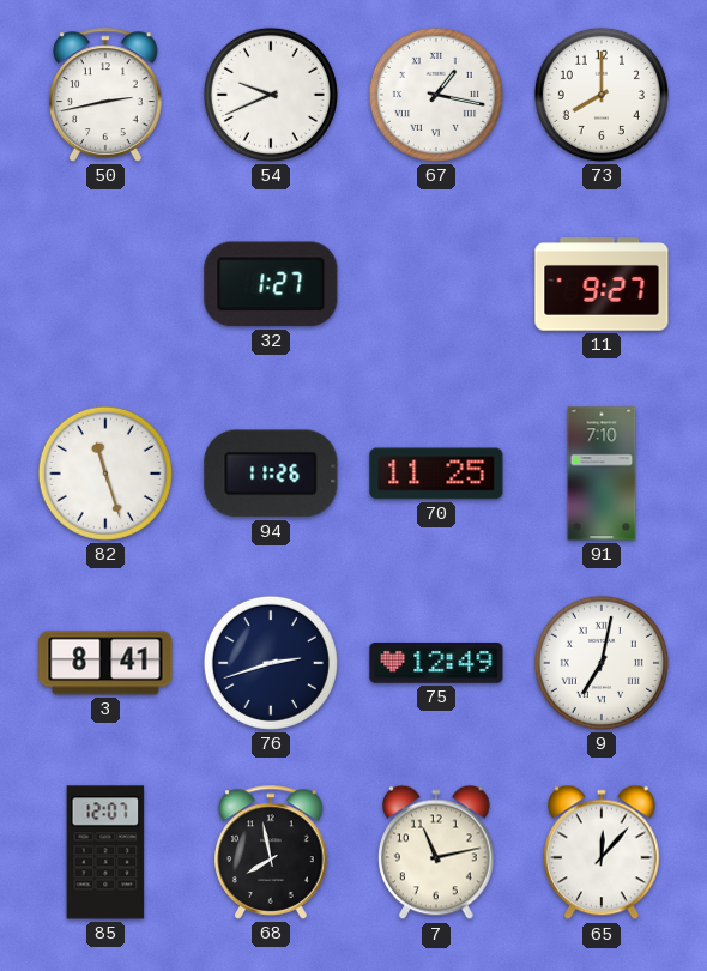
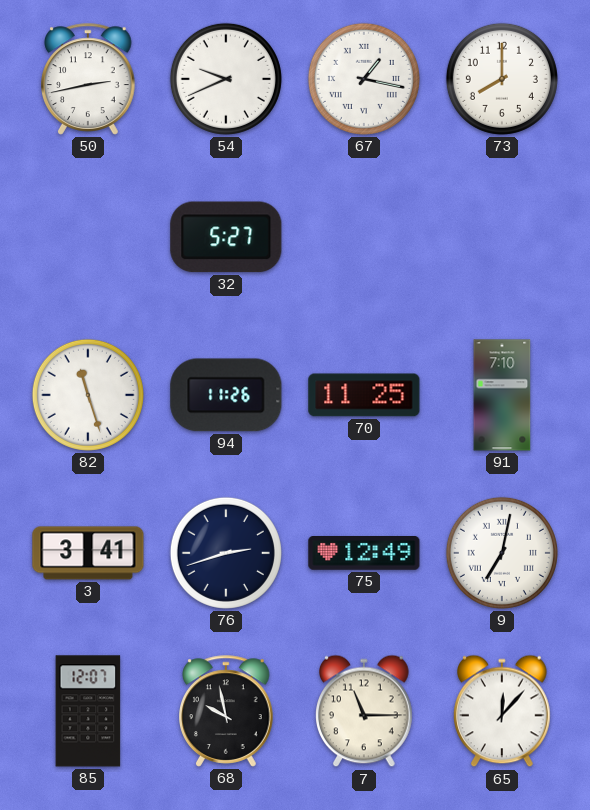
32: 1:27 -> 5:27 (226, 237)
11: 9:27 -> none (602, 284)
3: 8:41 -> 3:41 (88, 553)
68: 7:58 -> 9:58 (227, 711)
7: 11:13 -> 11:15 (365, 711)
